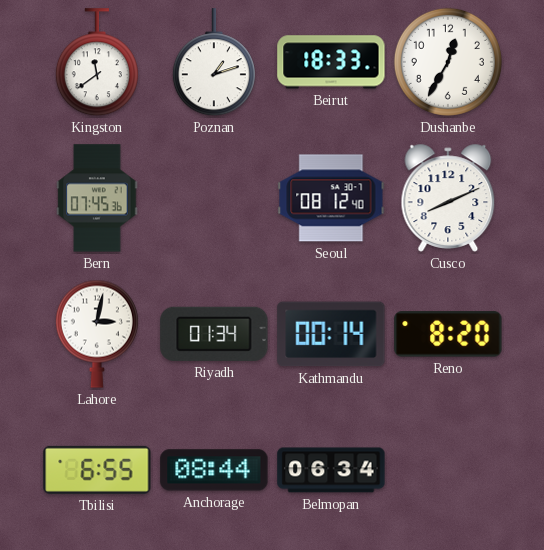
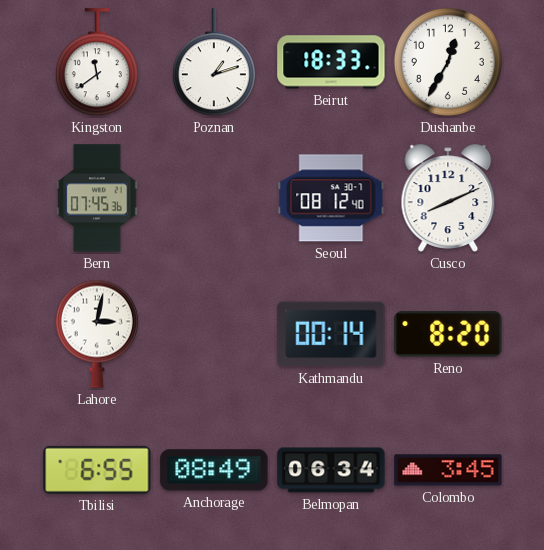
Riyadh: 01:34 -> none (214, 334)
Anchorage: 08:44 -> 08:49 (214, 470)
Colombo: none -> 3:45 (448, 470)
